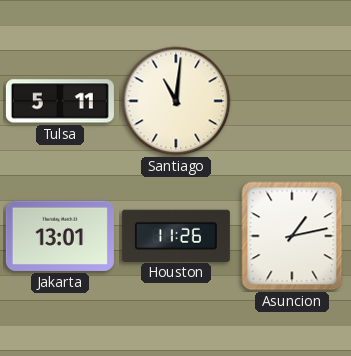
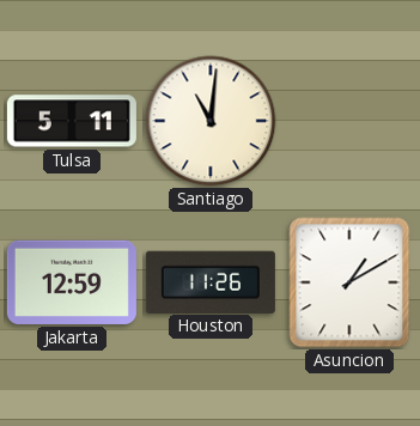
Jakarta: 13:01 -> 12:59 (72, 282)
Asuncion: 1:13 -> 1:10 (349, 282)
